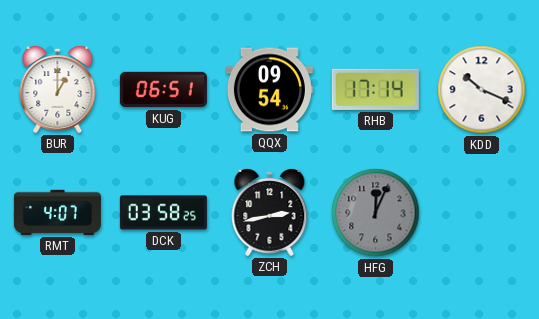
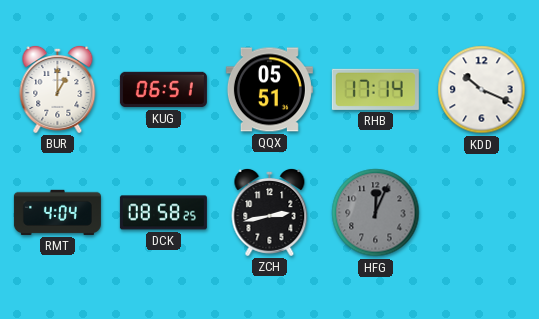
QQX: 09:54 -> 05:51 (269, 90)
RMT: 4:07 -> 4:04 (57, 212)
DCK: 03:58 -> 08:58 (163, 213)
